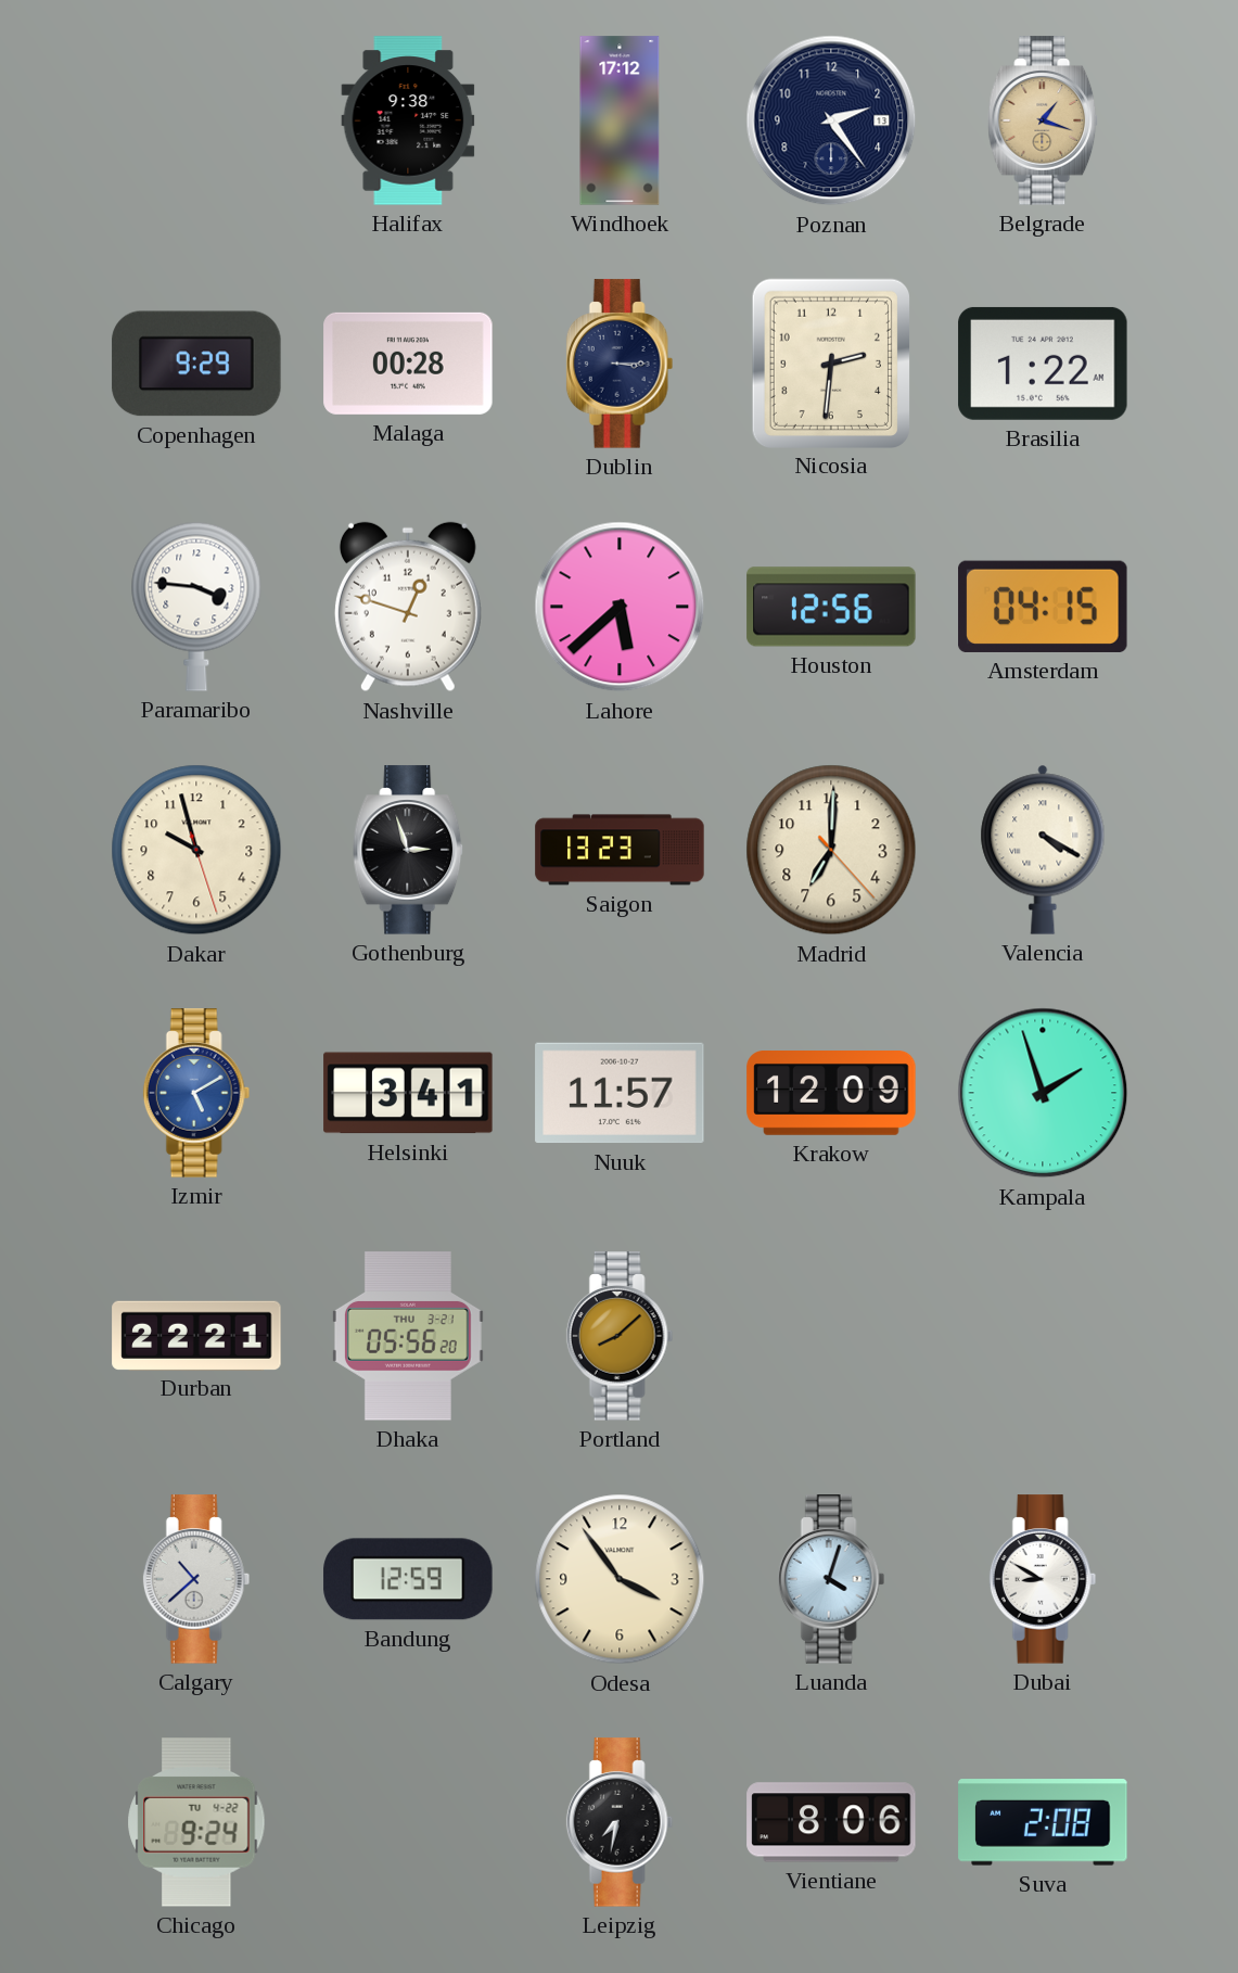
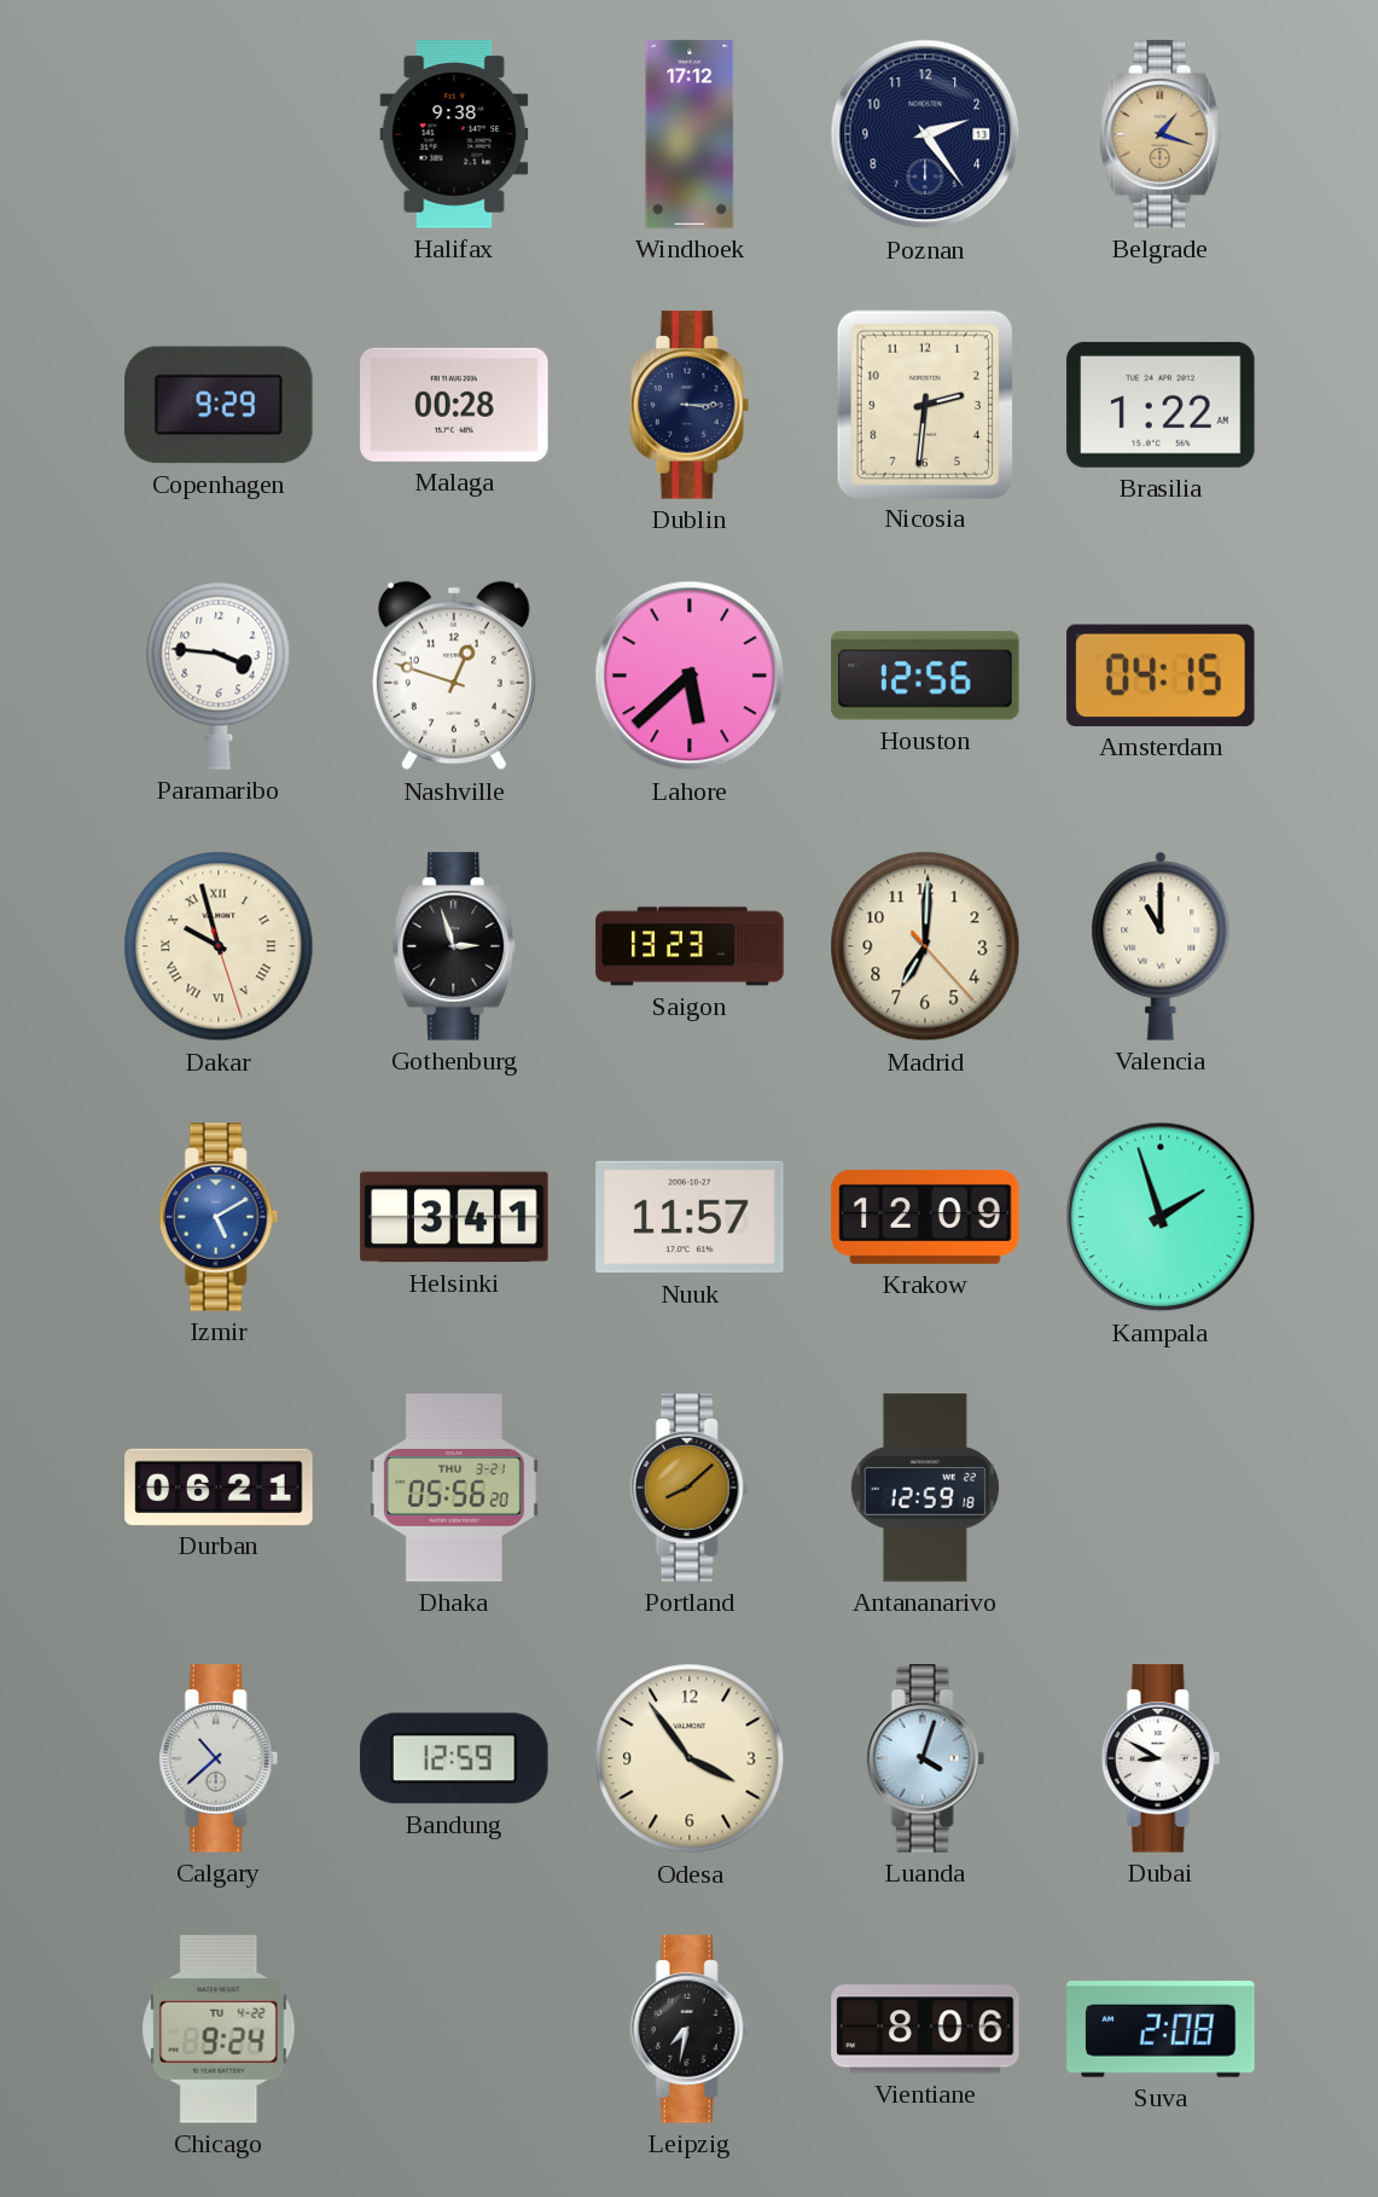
Dakar numerals: Arabic -> Roman (219, 946)
Valencia: 4:20 -> 11:00 (1161, 946)
Durban: 22:21 -> 06:21 (219, 1486)
Antananarivo: none -> 12:59 (925, 1488)
